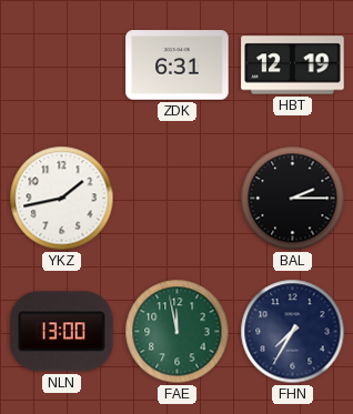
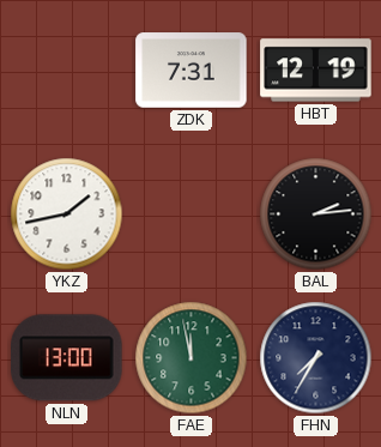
ZDK: 6:31 -> 7:31 (192, 71)
BAL: 2:15 -> 2:14 (316, 215)
